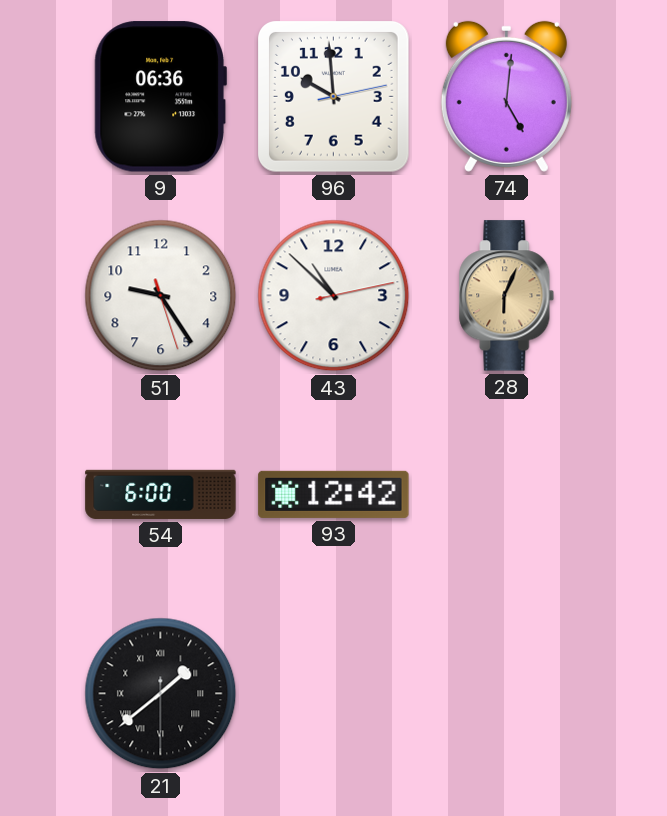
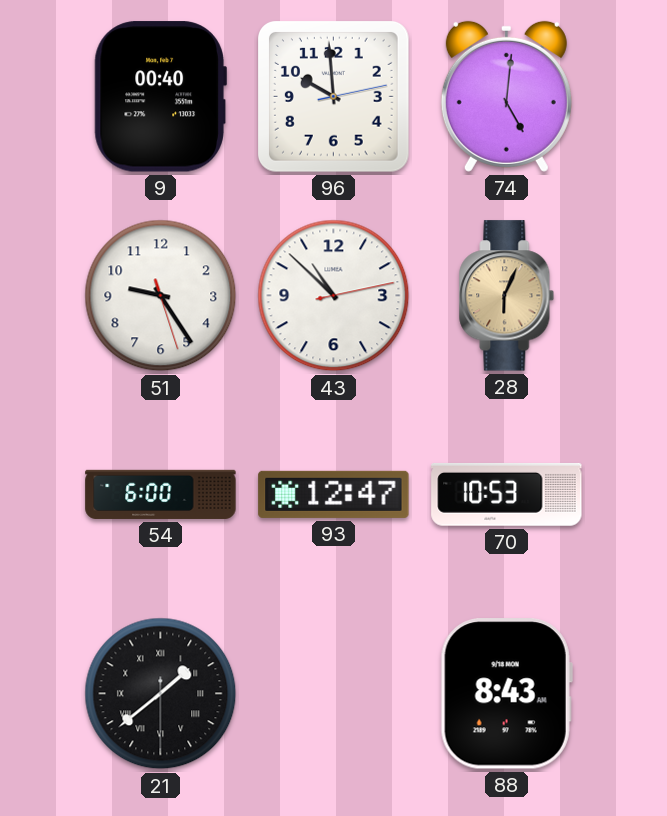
9: 06:36 -> 00:40 (160, 97)
93: 12:42 -> 12:47 (334, 494)
70: none -> 10:53 (507, 494)
88: none -> 8:43 (506, 694)
